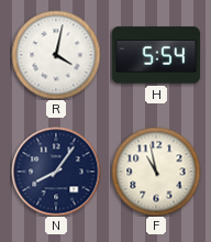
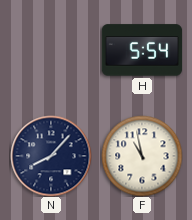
R: 4:02 -> none (56, 55)
N: 8:06 -> 8:07 (51, 156)
